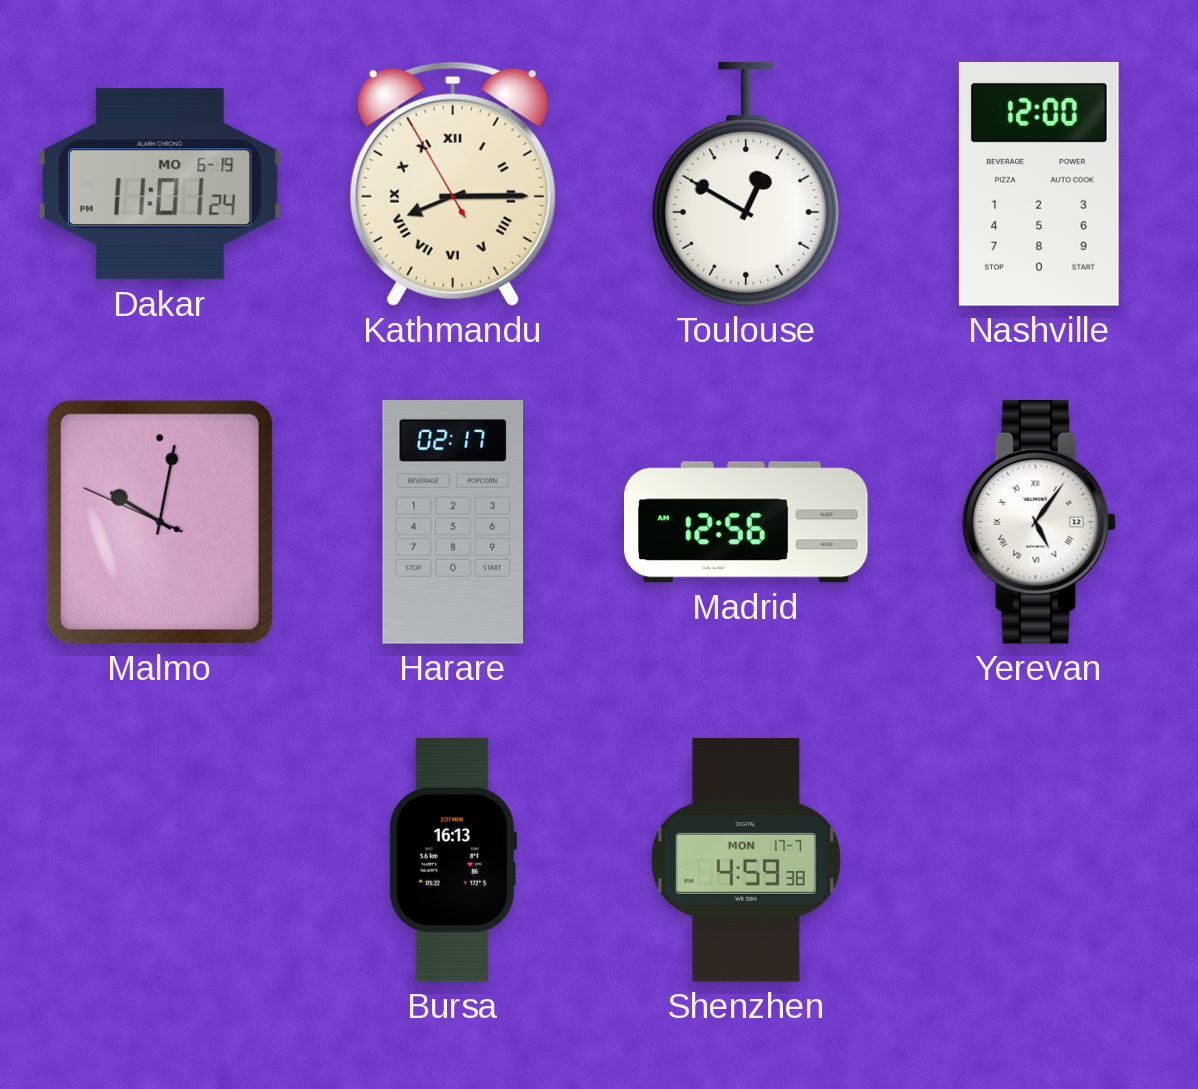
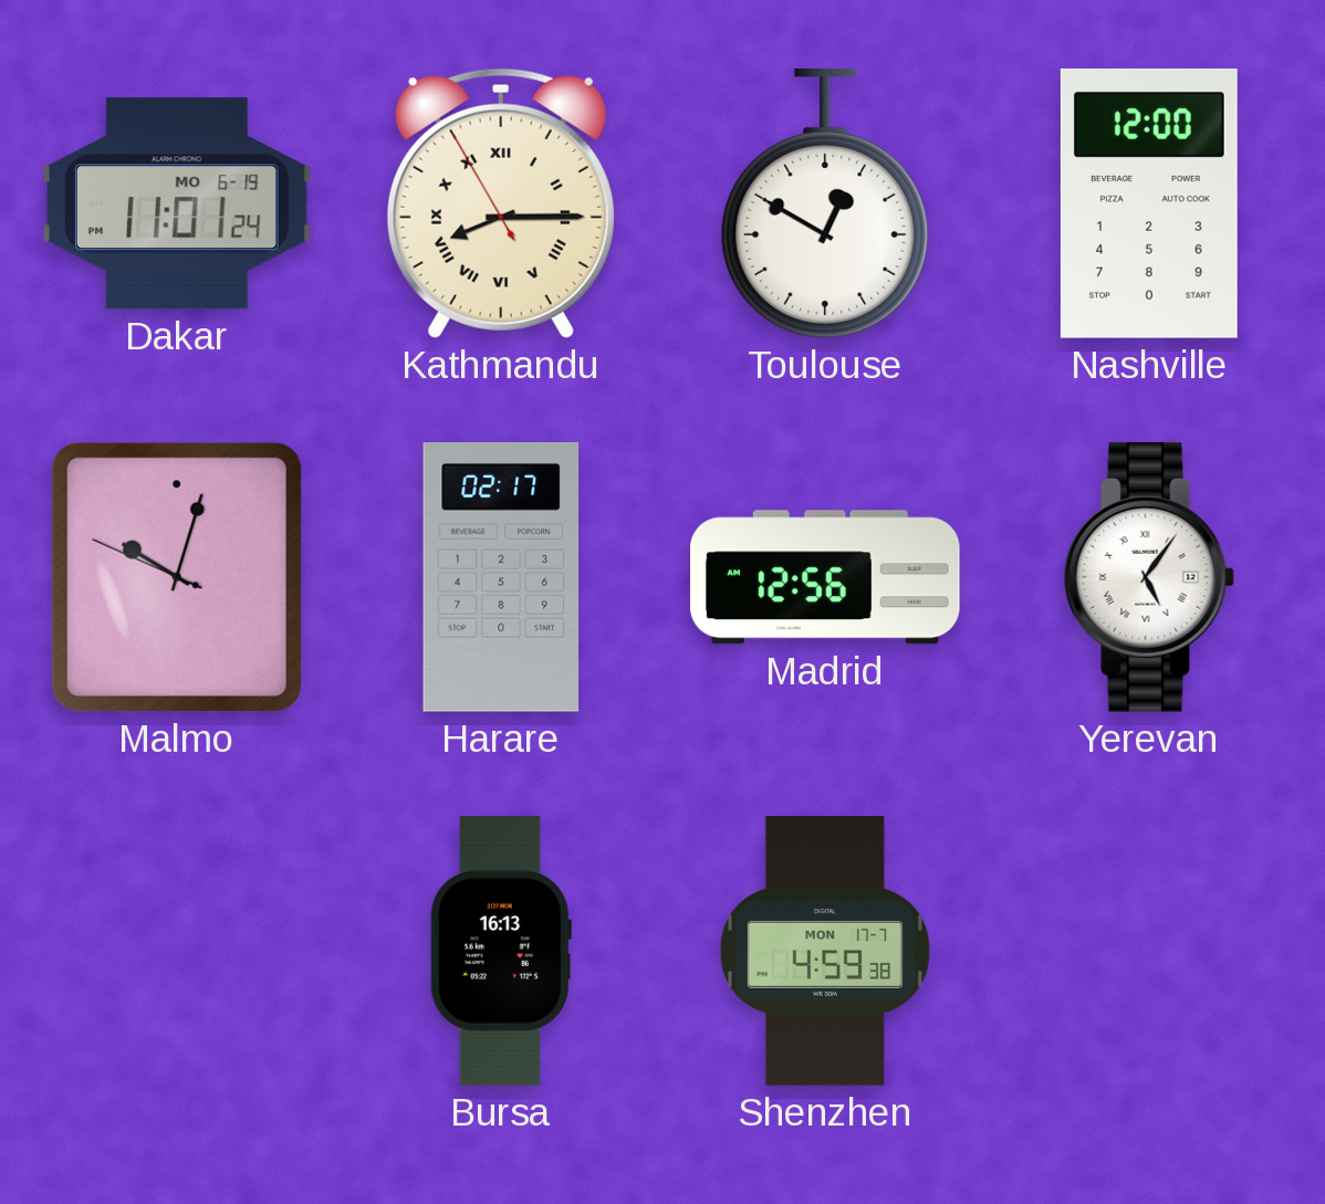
Malmo: 10:01 -> 10:02 (177, 577)
